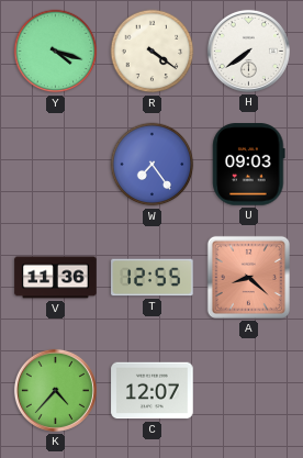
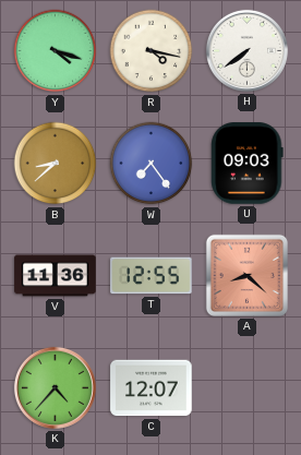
R: 4:21 -> 4:17 (152, 51)
B: none -> 8:38 (56, 164)
